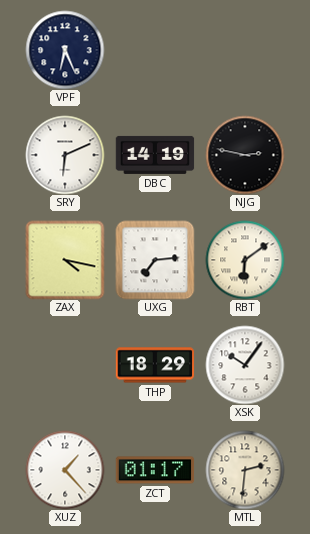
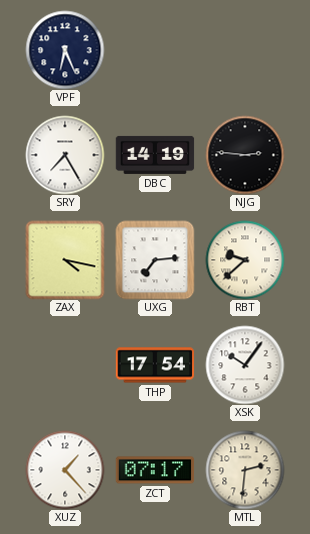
SRY: 6:11 -> 7:25 (65, 155)
NJG: 2:47 -> 2:46 (245, 155)
RBT: 6:09 -> 9:38 (245, 260)
THP: 18:29 -> 17:54 (155, 365)
ZCT: 01:17 -> 07:17 (155, 470)
